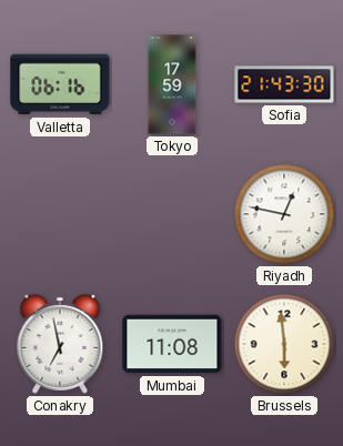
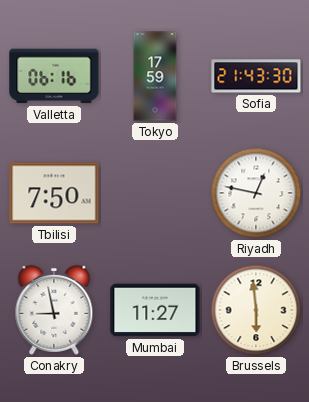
Tbilisi: none -> 7:50 (54, 193)
Conakry: 6:58 -> 8:58 (54, 310)
Mumbai: 11:08 -> 11:27 (155, 310)
